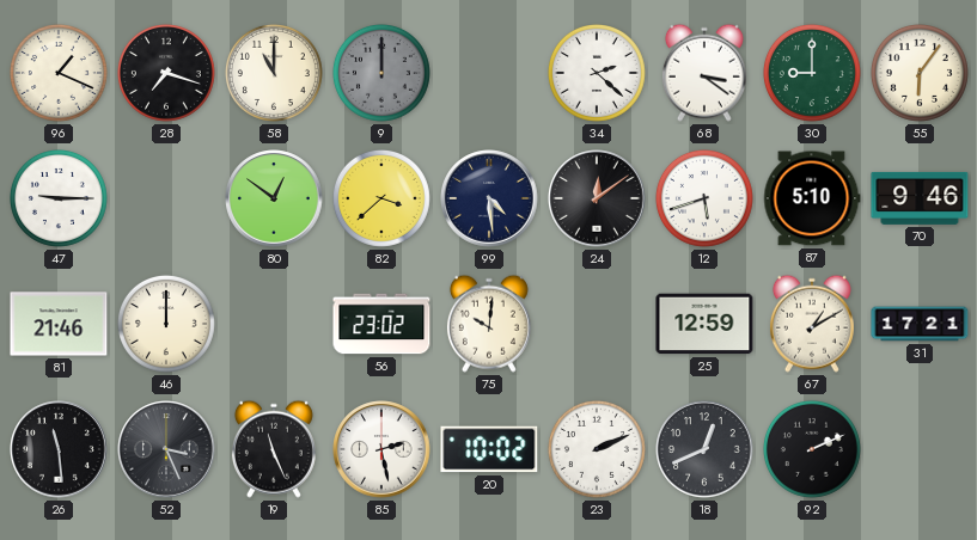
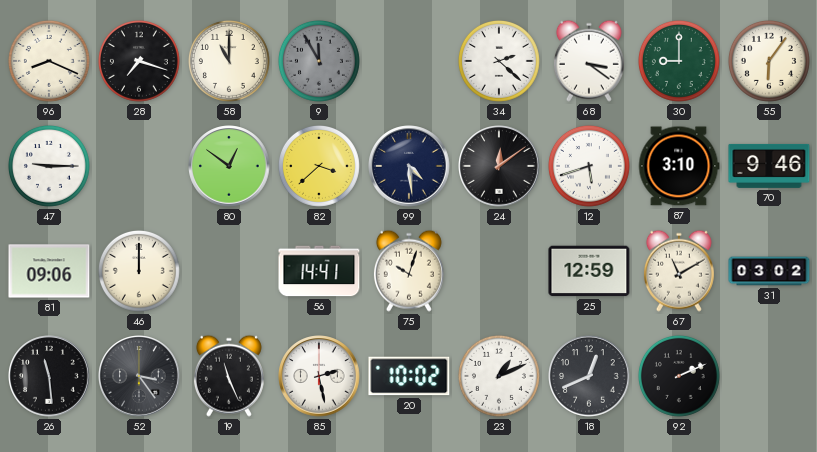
96: 1:19 -> 8:19 (49, 61)
9: 12:00 -> 11:55 (319, 61)
87: 5:10 -> 3:10 (679, 166)
81: 21:46 -> 09:06 (49, 271)
56: 23:02 -> 14:41 (319, 271)
75: 10:01 -> 10:03 (409, 271)
67: 1:10 -> 11:10 (679, 271)
31: 17:21 -> 03:02 (769, 271)
52: 3:26 -> 3:24 (139, 376)
23: 2:11 -> 1:11 (499, 376)
